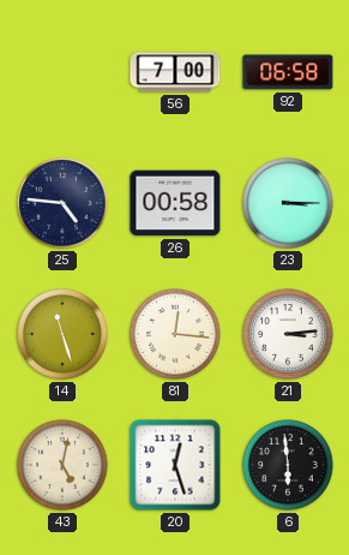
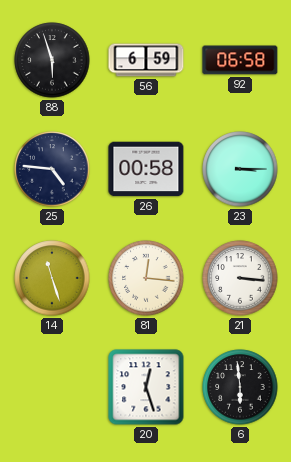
88: none -> 5:57 (52, 60)
56: 7:00 -> 6:59 (146, 60)
21: 3:14 -> 3:16 (240, 278)
43: 5:02 -> none (62, 465)
